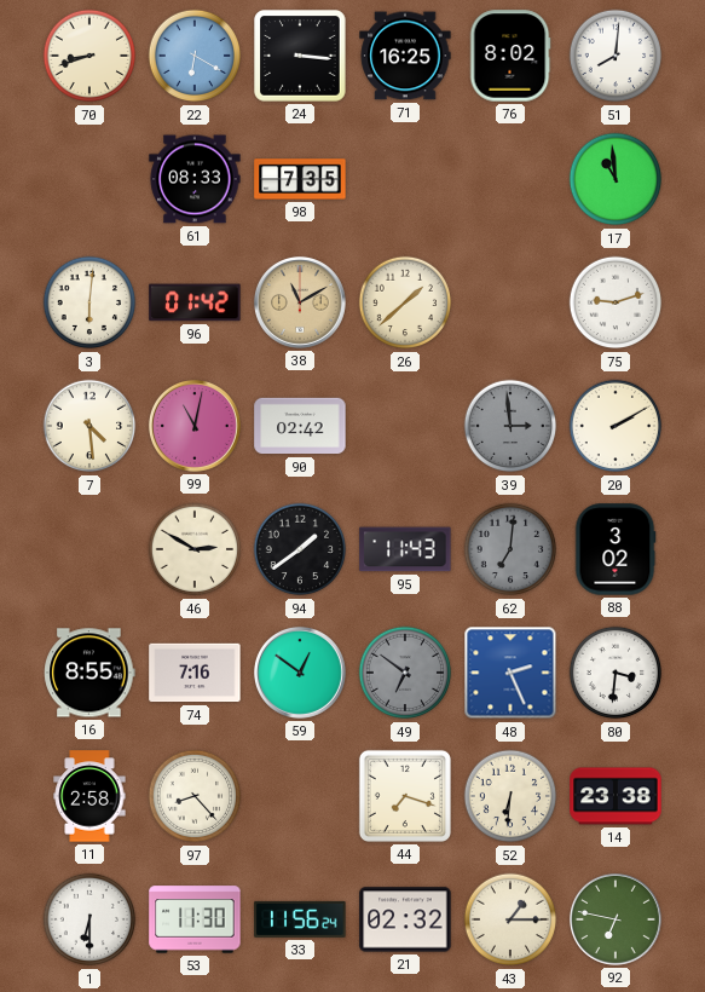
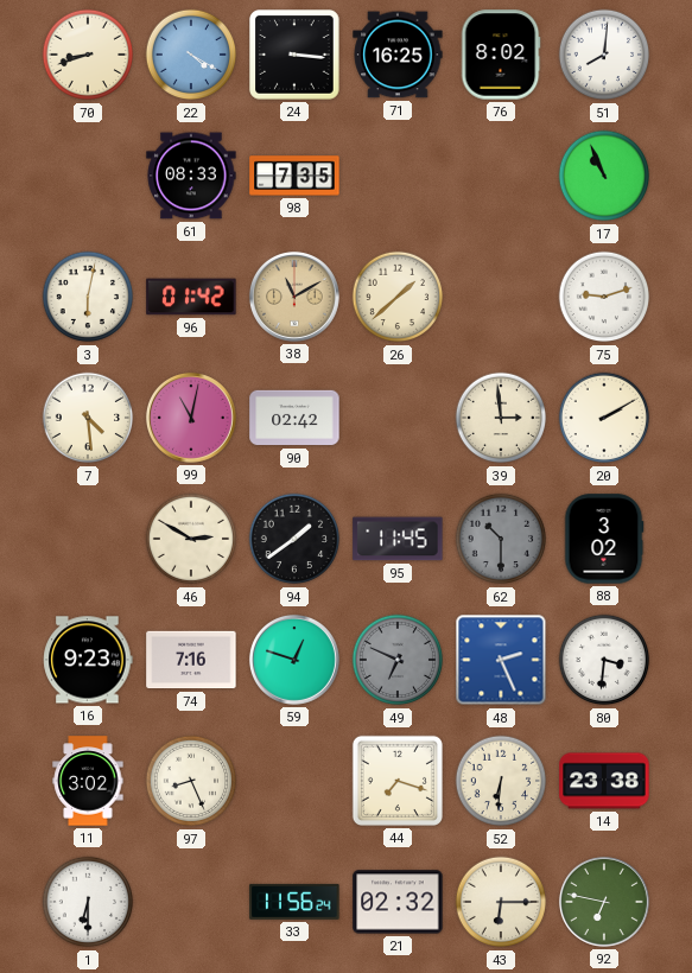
22: 6:20 -> 4:20 (191, 55)
17: 10:59 -> 10:56 (604, 176)
3: 6:01 -> 6:02 (88, 297)
39 dial: grey -> cream (501, 418)
95: 11:43 -> 11:45 (398, 539)
62: 7:01 -> 10:30 (501, 539)
16: 8:55 -> 9:23 (88, 660)
59: 12:51 -> 12:48 (294, 660)
49: 6:51 -> 6:49 (398, 660)
11: 2:58 -> 3:02 (88, 781)
97: 8:23 -> 8:26 (191, 781)
53: 11:30 -> none (195, 919)
43: 1:15 -> 6:15 (501, 902)
